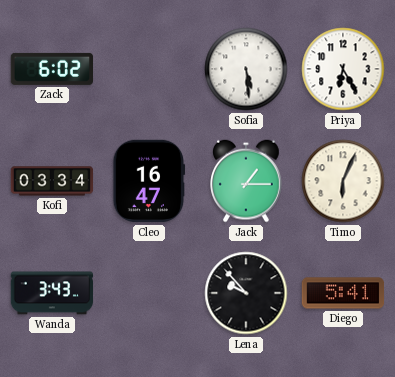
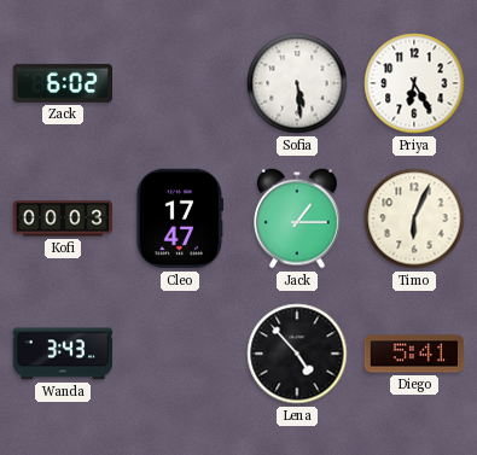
Kofi: 03:34 -> 00:03 (63, 218)
Cleo: 16:47 -> 17:47 (180, 218)
Lena: 9:53 -> 4:53 (297, 354)
